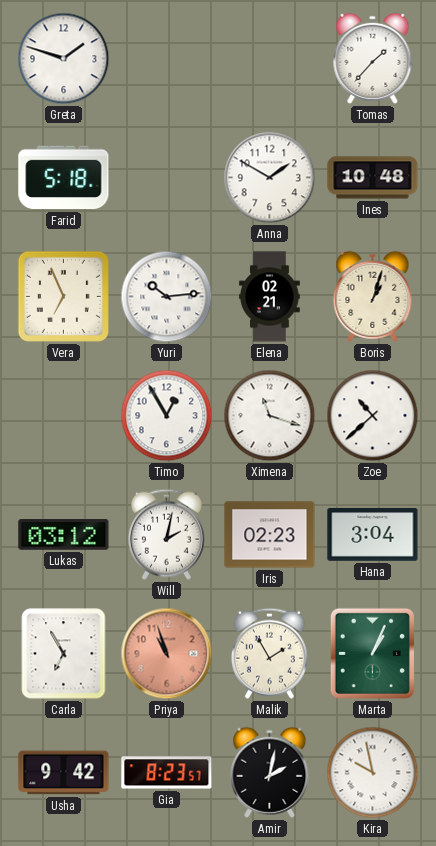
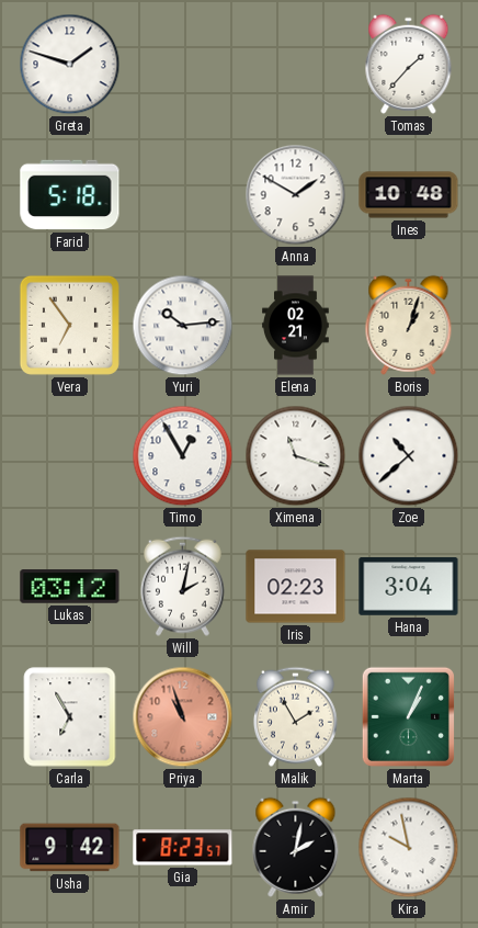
Vera: 6:56 -> 6:54 (69, 325)
